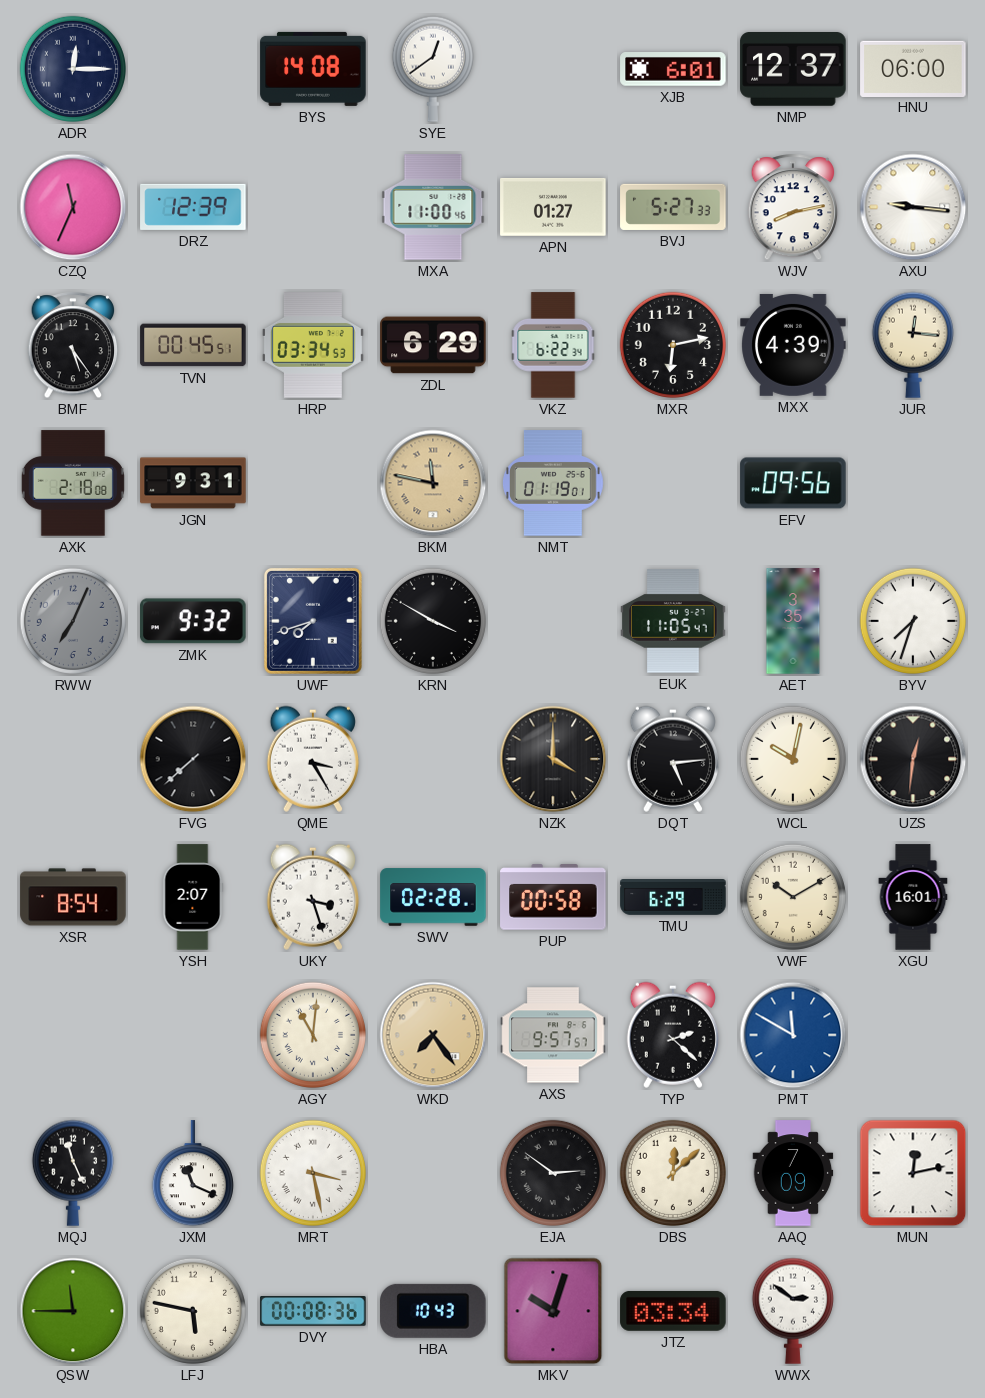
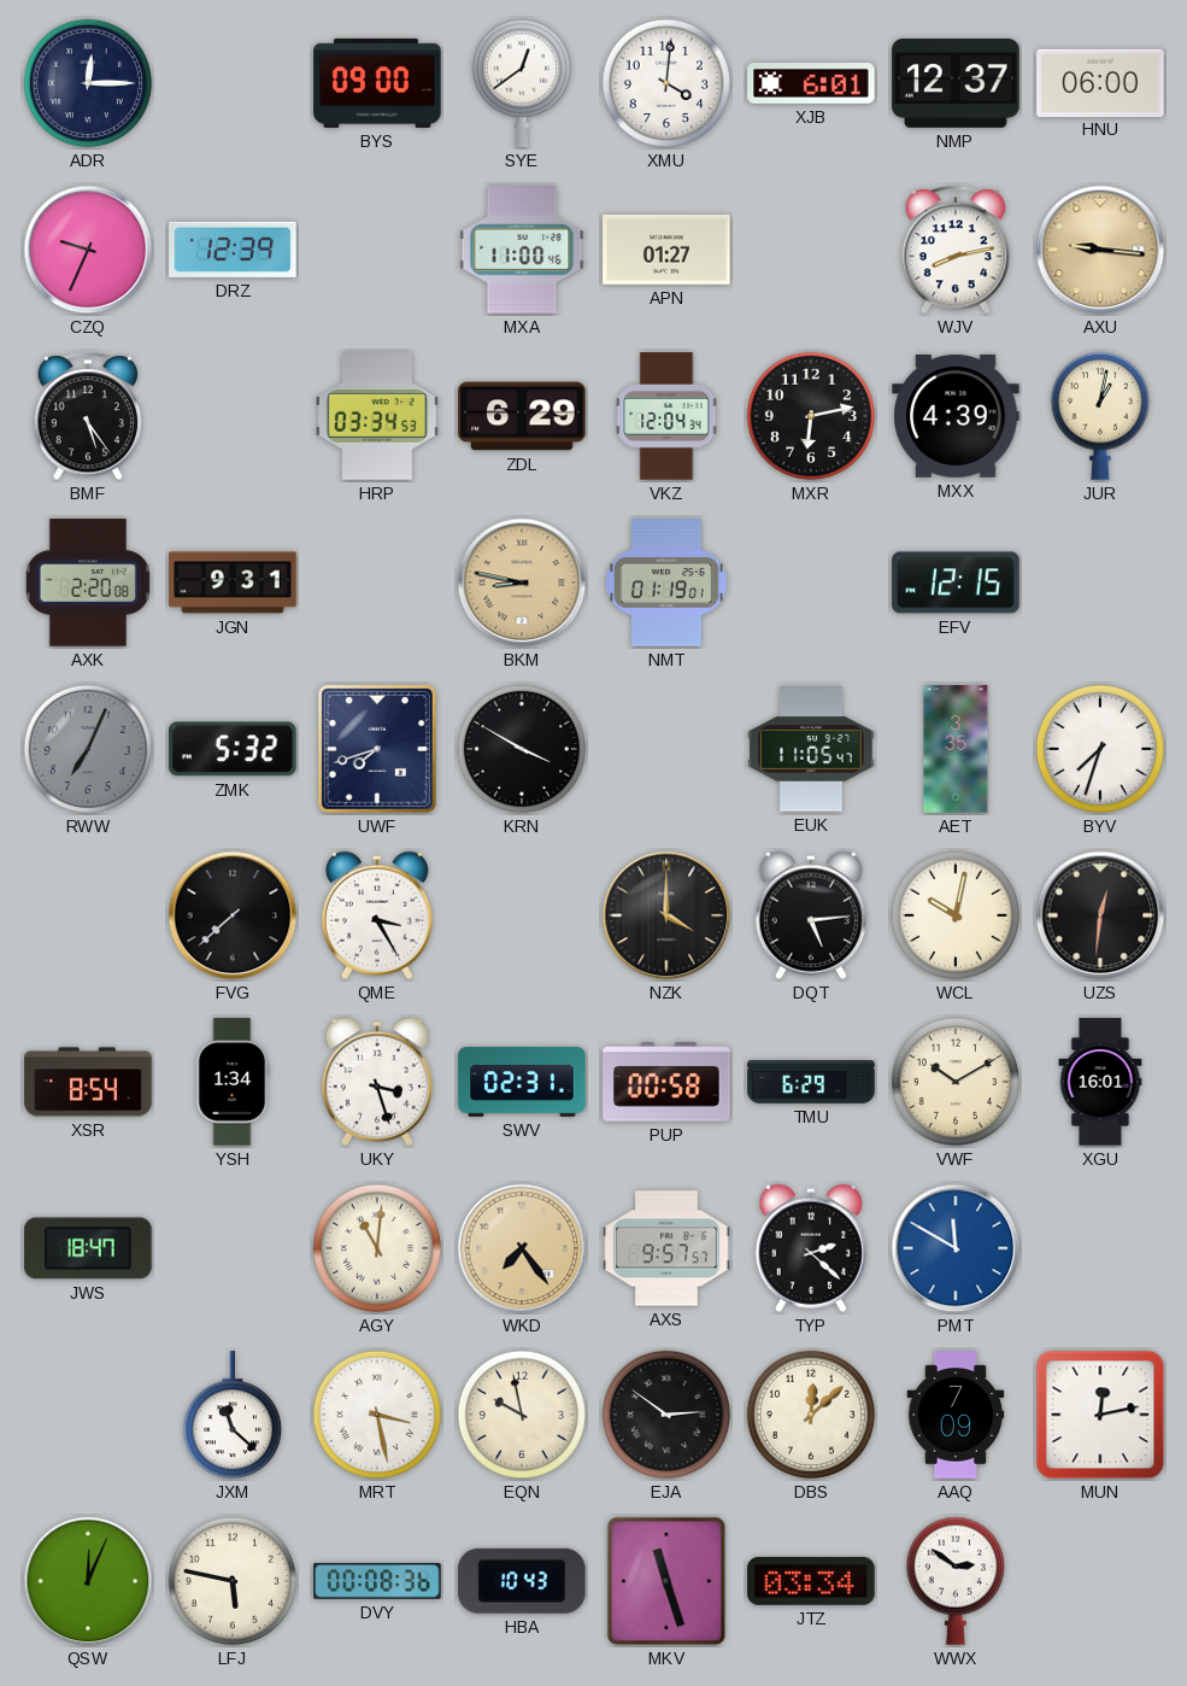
BYS: 14:08 -> 09:00 (377, 83)
XMU: none -> 4:01 (666, 83)
CZQ: 11:34 -> 9:34 (88, 250)
BVJ: 5:27 -> none (673, 207)
AXU dial: white -> champagne (1100, 250)
TVN: 00:45 -> none (193, 345)
VKZ: 6:22 -> 12:04 (666, 416)
JUR: 12:16 -> 1:02 (1100, 416)
AXK: 2:18 -> 2:20 (88, 583)
BKM: 11:47 -> 8:47 (522, 583)
EFV: 09:56 -> 12:15 (956, 583)
ZMK: 9:32 -> 5:32 (233, 749)
YSH: 2:07 -> 1:34 (233, 1082)
SWV: 02:28 -> 02:31 (522, 1082)
JWS: none -> 18:47 (88, 1248)
MQJ: 11:26 -> none (73, 1173)
JXM: 11:19 -> 11:22 (233, 1416)
EQN: none -> 9:58 (522, 1415)
QSW: 11:45 -> 12:04 (88, 1581)
MKV: 10:03 -> 11:27 (666, 1581)
